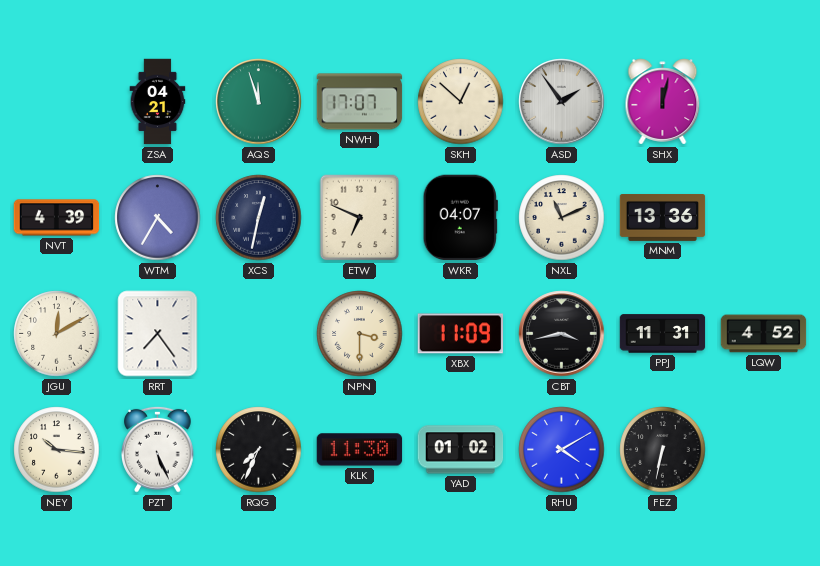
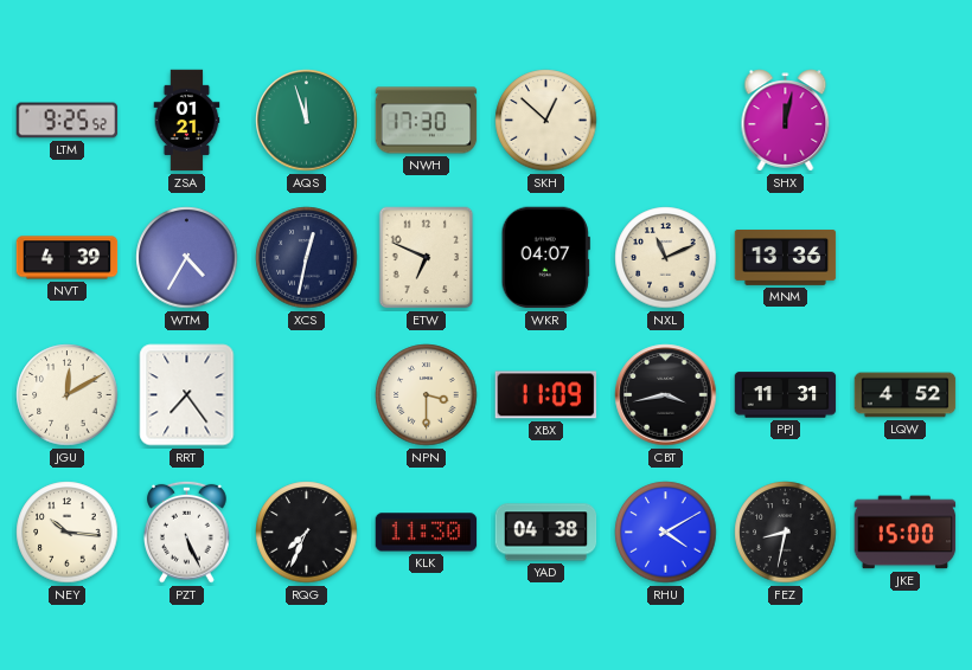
LTM: none -> 9:25 (68, 121)
ZSA: 04:21 -> 01:21 (187, 121)
NWH: 17:07 -> 17:30 (427, 121)
ASD: 1:54 -> none (562, 102)
YAD: 01:02 -> 04:38 (546, 533)
FEZ: 6:32 -> 8:32 (786, 533)
JKE: none -> 15:00 (906, 533)
